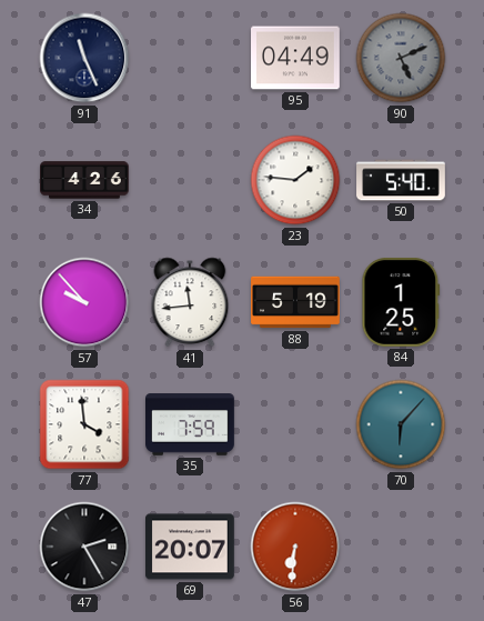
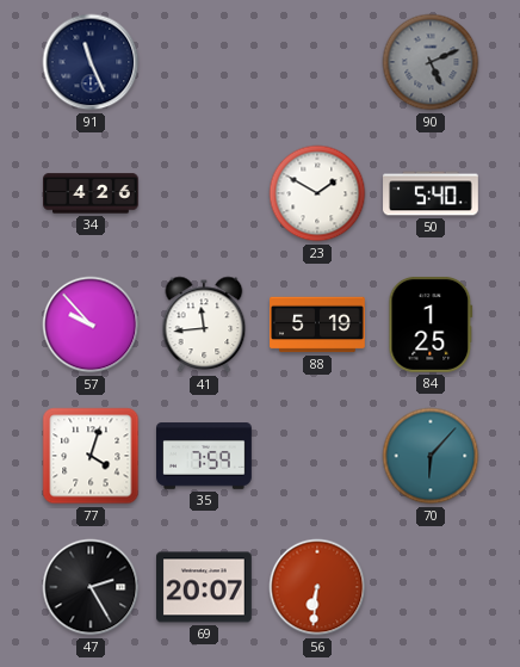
95: 04:49 -> none (296, 58)
23: 1:46 -> 1:50 (317, 193)
77: 3:59 -> 4:03 (91, 456)
